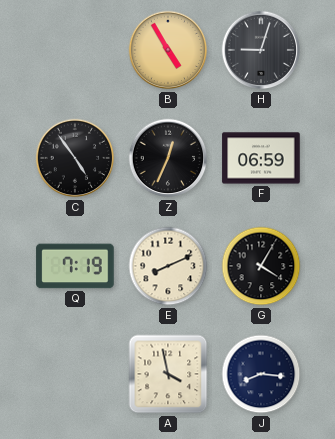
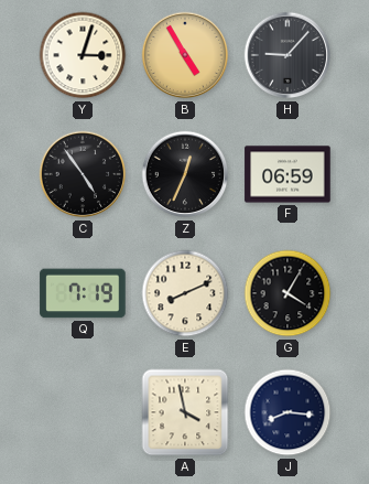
Y: none -> 3:03 (83, 55)
H: 9:03 -> 9:07 (287, 55)
